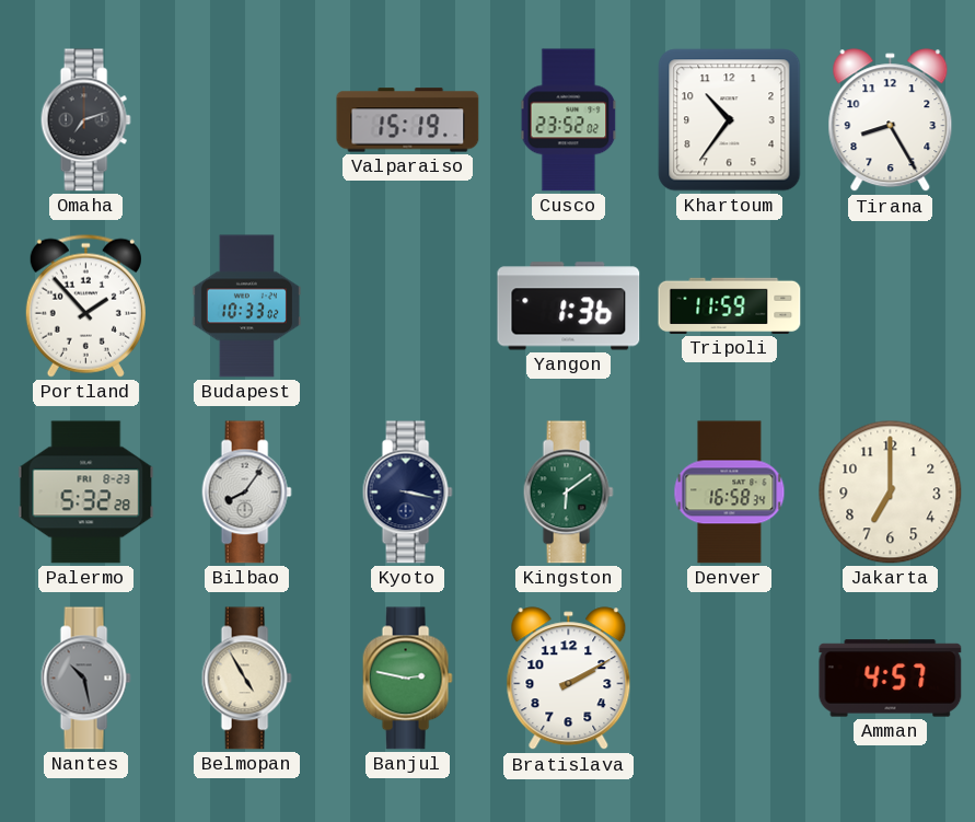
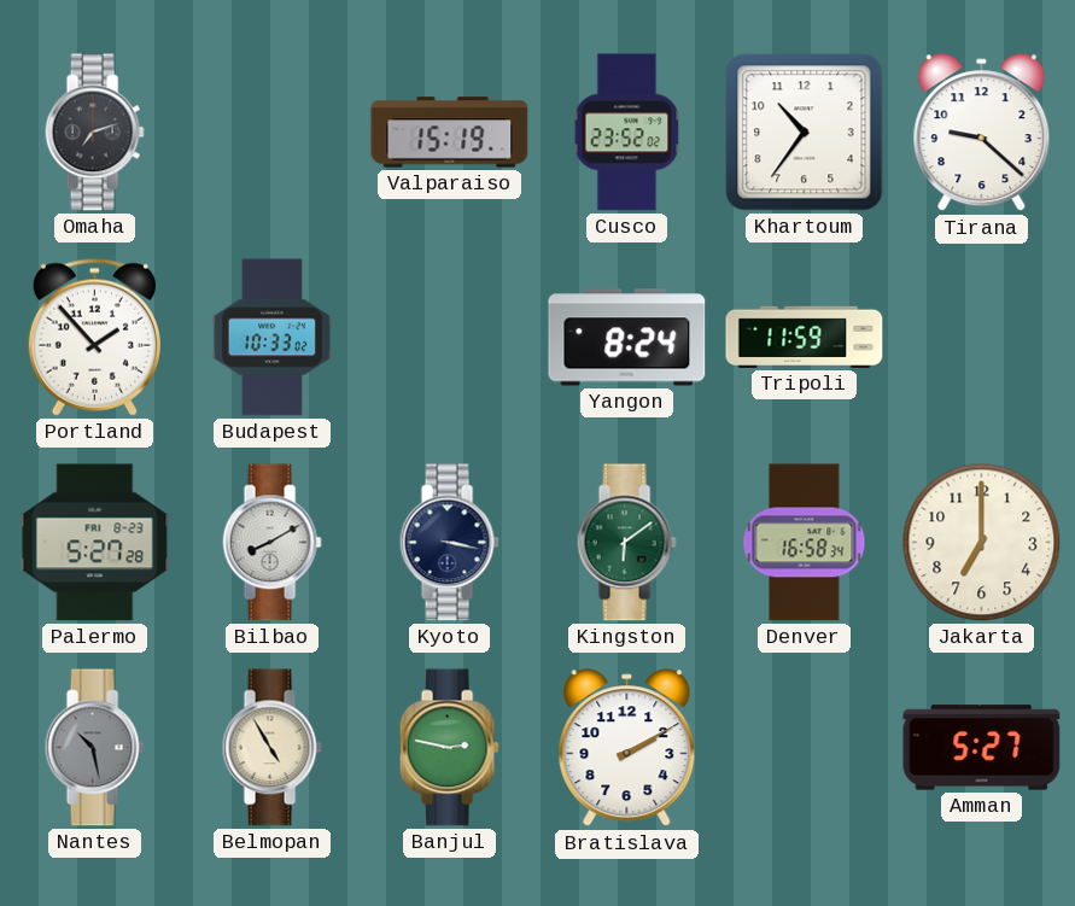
Tirana: 8:25 -> 9:22 (982, 133)
Yangon: 1:36 -> 8:24 (627, 338)
Palermo: 5:32 -> 5:27 (95, 543)
Bilbao: 8:06 -> 8:10 (271, 543)
Amman: 4:57 -> 5:27 (982, 748)
